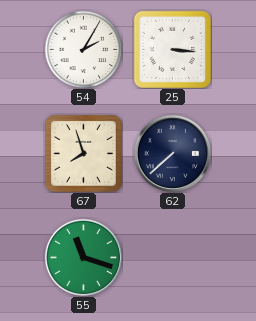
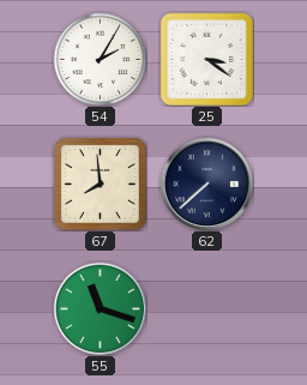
25: 3:16 -> 3:21 (206, 59)
67: 7:57 -> 7:59 (101, 185)
